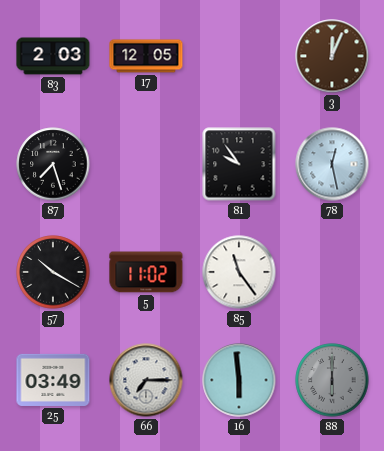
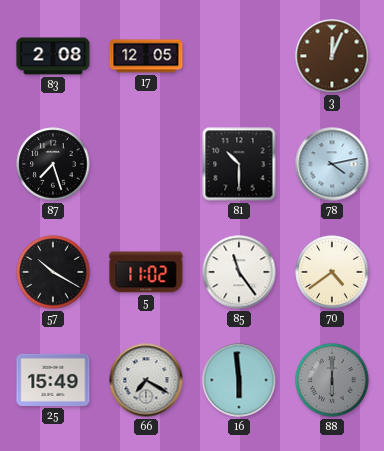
83: 2:03 -> 2:08 (53, 56)
81: 9:54 -> 10:30 (239, 164)
78: 12:28 -> 4:13 (332, 164)
70: none -> 4:39 (332, 272)
25: 03:49 -> 15:49 (53, 380)
66: 7:15 -> 7:20 (146, 380)
